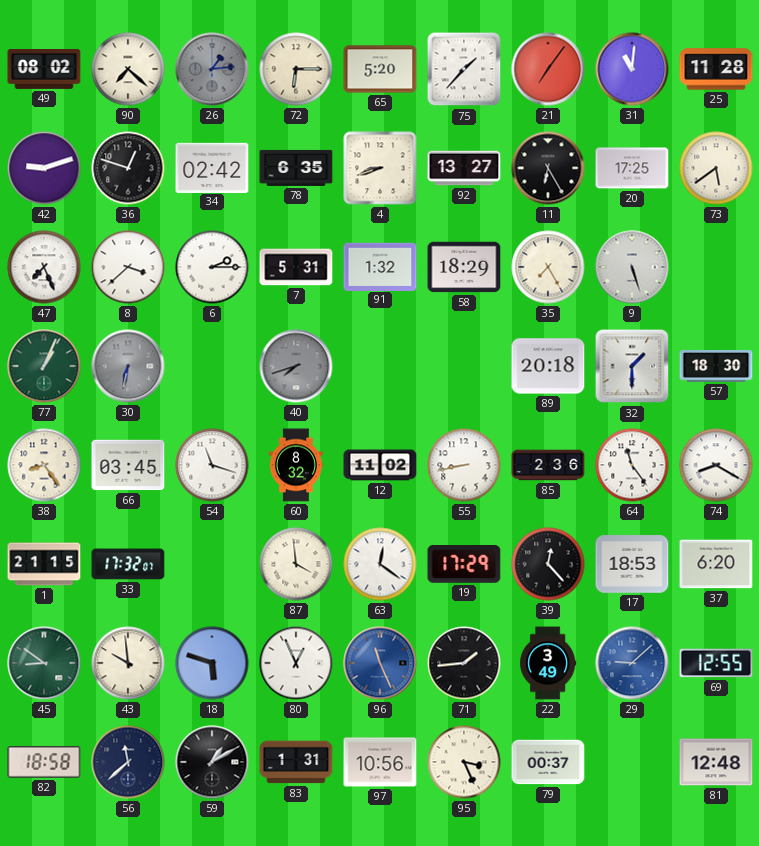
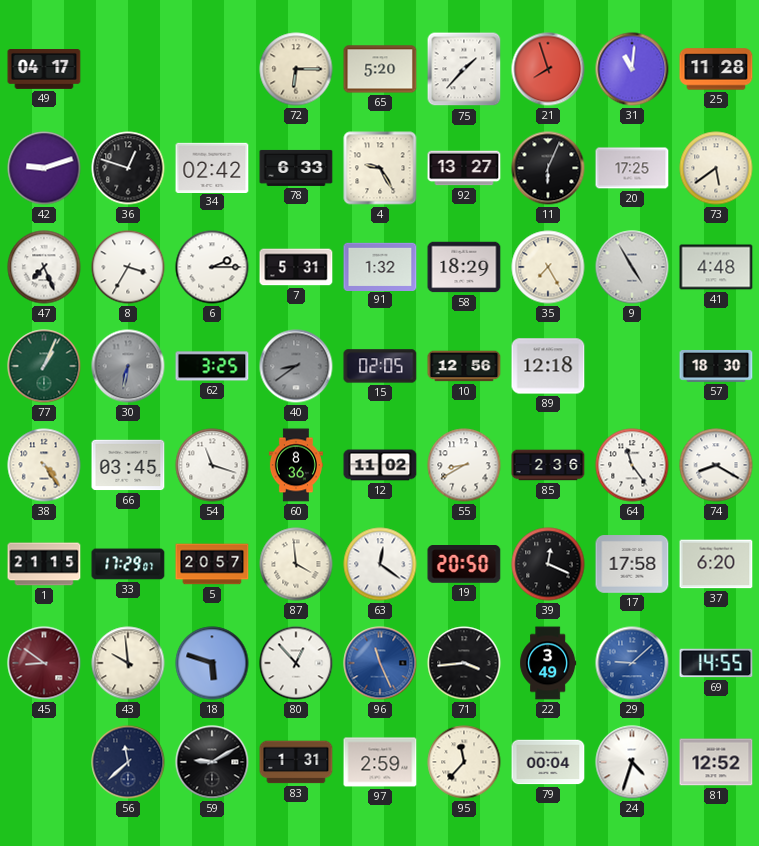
49: 08:02 -> 04:17 (44, 70)
90: 7:22 -> none (128, 69)
26: 1:14 -> none (212, 69)
21: 7:06 -> 7:57 (548, 69)
78: 6:35 -> 6:33 (296, 168)
4: 8:42 -> 9:25 (380, 168)
11: 6:25 -> 6:04 (548, 168)
8: 3:38 -> 3:35 (128, 267)
9: 5:27 -> 4:55 (632, 267)
41: none -> 4:48 (716, 267)
62: none -> 3:25 (212, 366)
40: 7:42 -> 8:39 (296, 366)
15: none -> 02:05 (380, 366)
10: none -> 12:56 (464, 366)
89: 20:18 -> 12:18 (548, 366)
32: 1:30 -> none (632, 366)
38: 8:24 -> 4:24 (44, 465)
60: 8:32 -> 8:36 (296, 465)
55: 8:43 -> 8:40 (464, 465)
33: 17:32 -> 17:29 (128, 564)
5: none -> 20:57 (212, 564)
19: 17:29 -> 20:50 (464, 564)
39: 12:23 -> 12:19 (548, 564)
17: 18:53 -> 17:58 (632, 564)
45 dial: green -> burgundy (44, 663)
80: 12:56 -> 12:53 (296, 663)
71: 1:44 -> 3:44 (464, 663)
69: 12:55 -> 14:55 (716, 663)
82: 18:58 -> none (44, 763)
59: 1:10 -> 9:10 (212, 762)
97: 10:56 -> 2:59 (380, 762)
95: 3:26 -> 11:37 (464, 762)
79: 00:37 -> 00:04 (548, 762)
24: none -> 4:33 (632, 762)
81: 12:48 -> 12:52 (716, 762)
